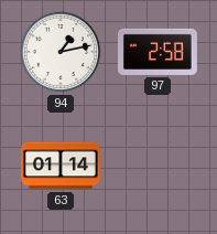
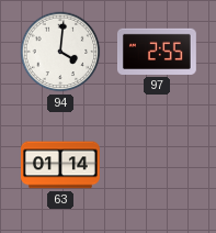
94: 1:13 -> 4:01 (60, 52)
97: 2:58 -> 2:55 (158, 52)
